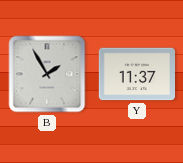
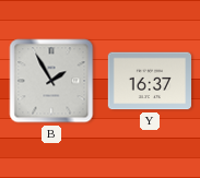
Y: 11:37 -> 16:37 (150, 81)
